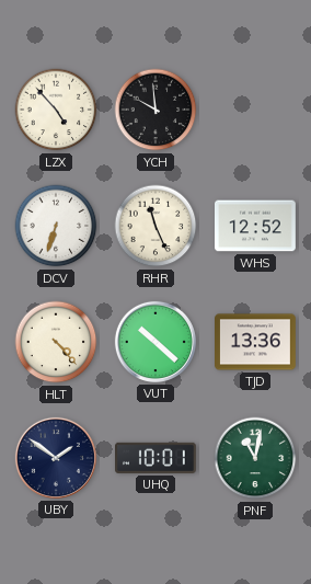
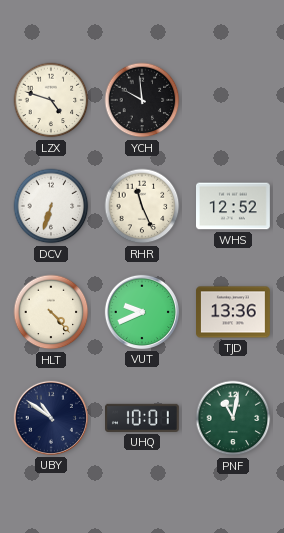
LZX: 4:53 -> 4:48 (51, 100)
VUT: 10:22 -> 9:41 (142, 312)
UBY: 1:51 -> 10:51 (51, 418)
